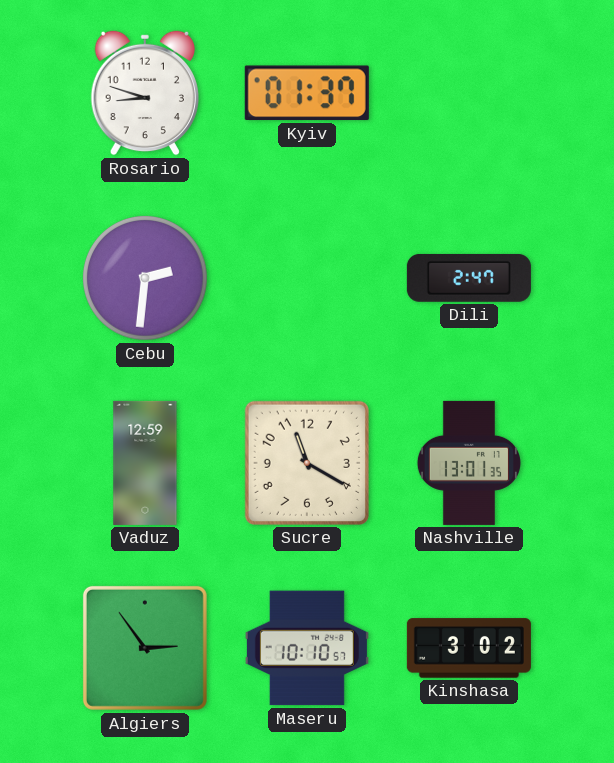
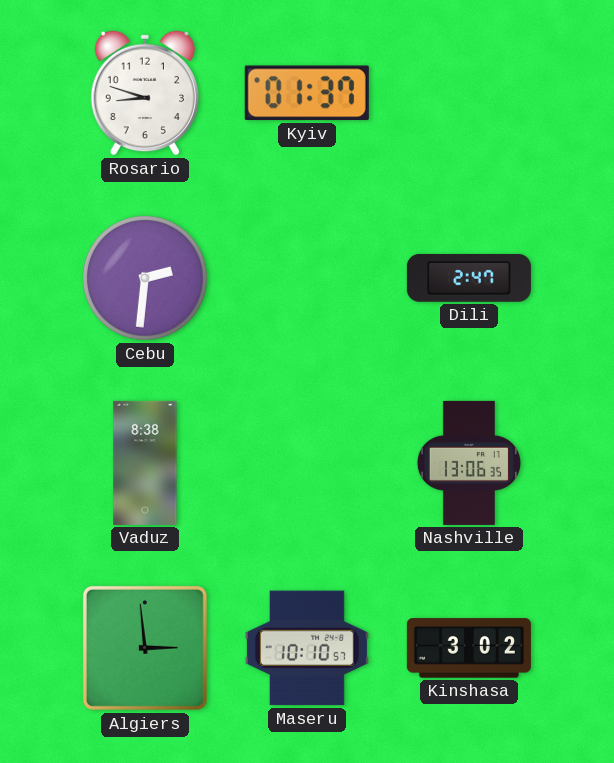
Vaduz: 12:59 -> 8:38 (145, 463)
Sucre: 11:20 -> none (307, 463)
Nashville: 13:01 -> 13:06 (469, 463)
Algiers: 2:54 -> 2:59 (145, 648)
